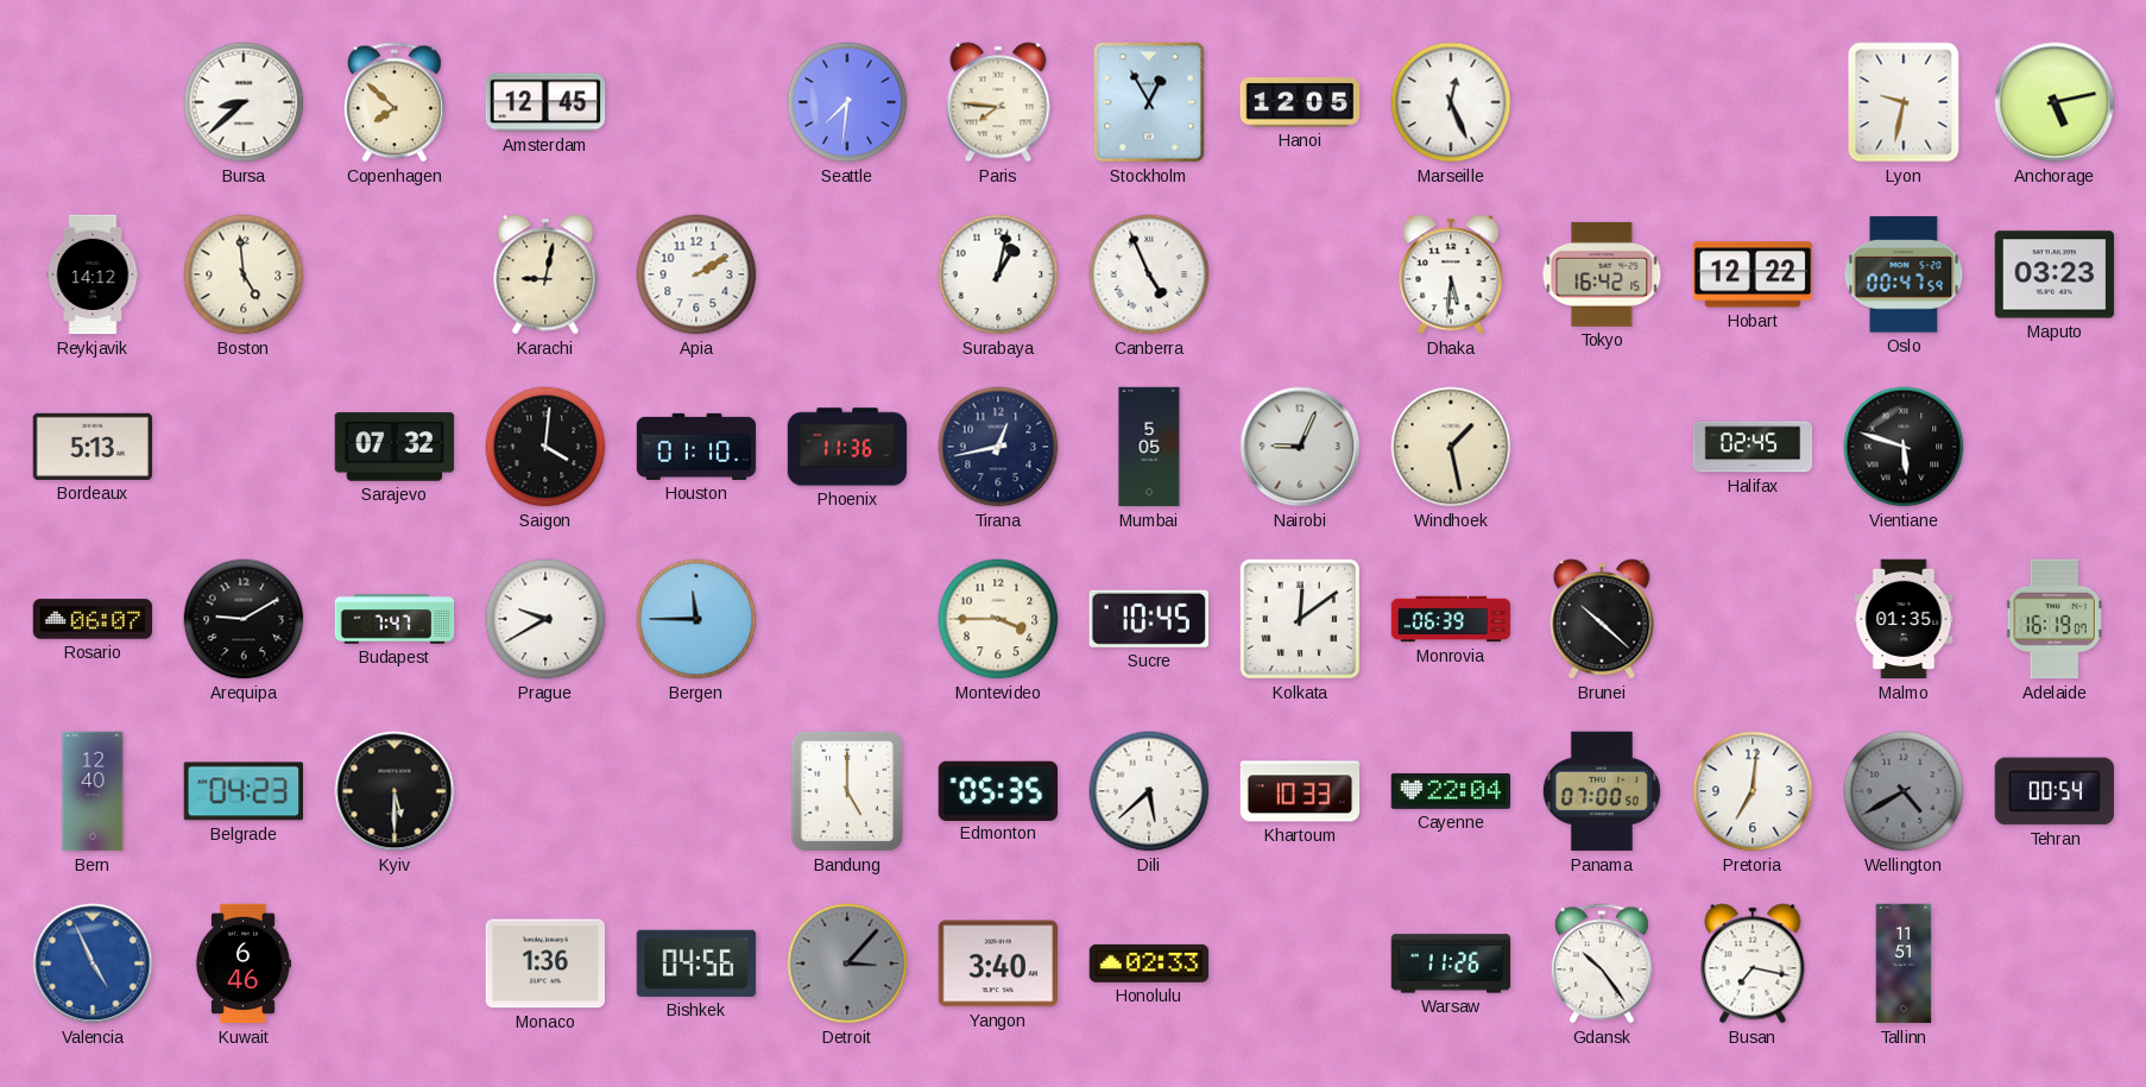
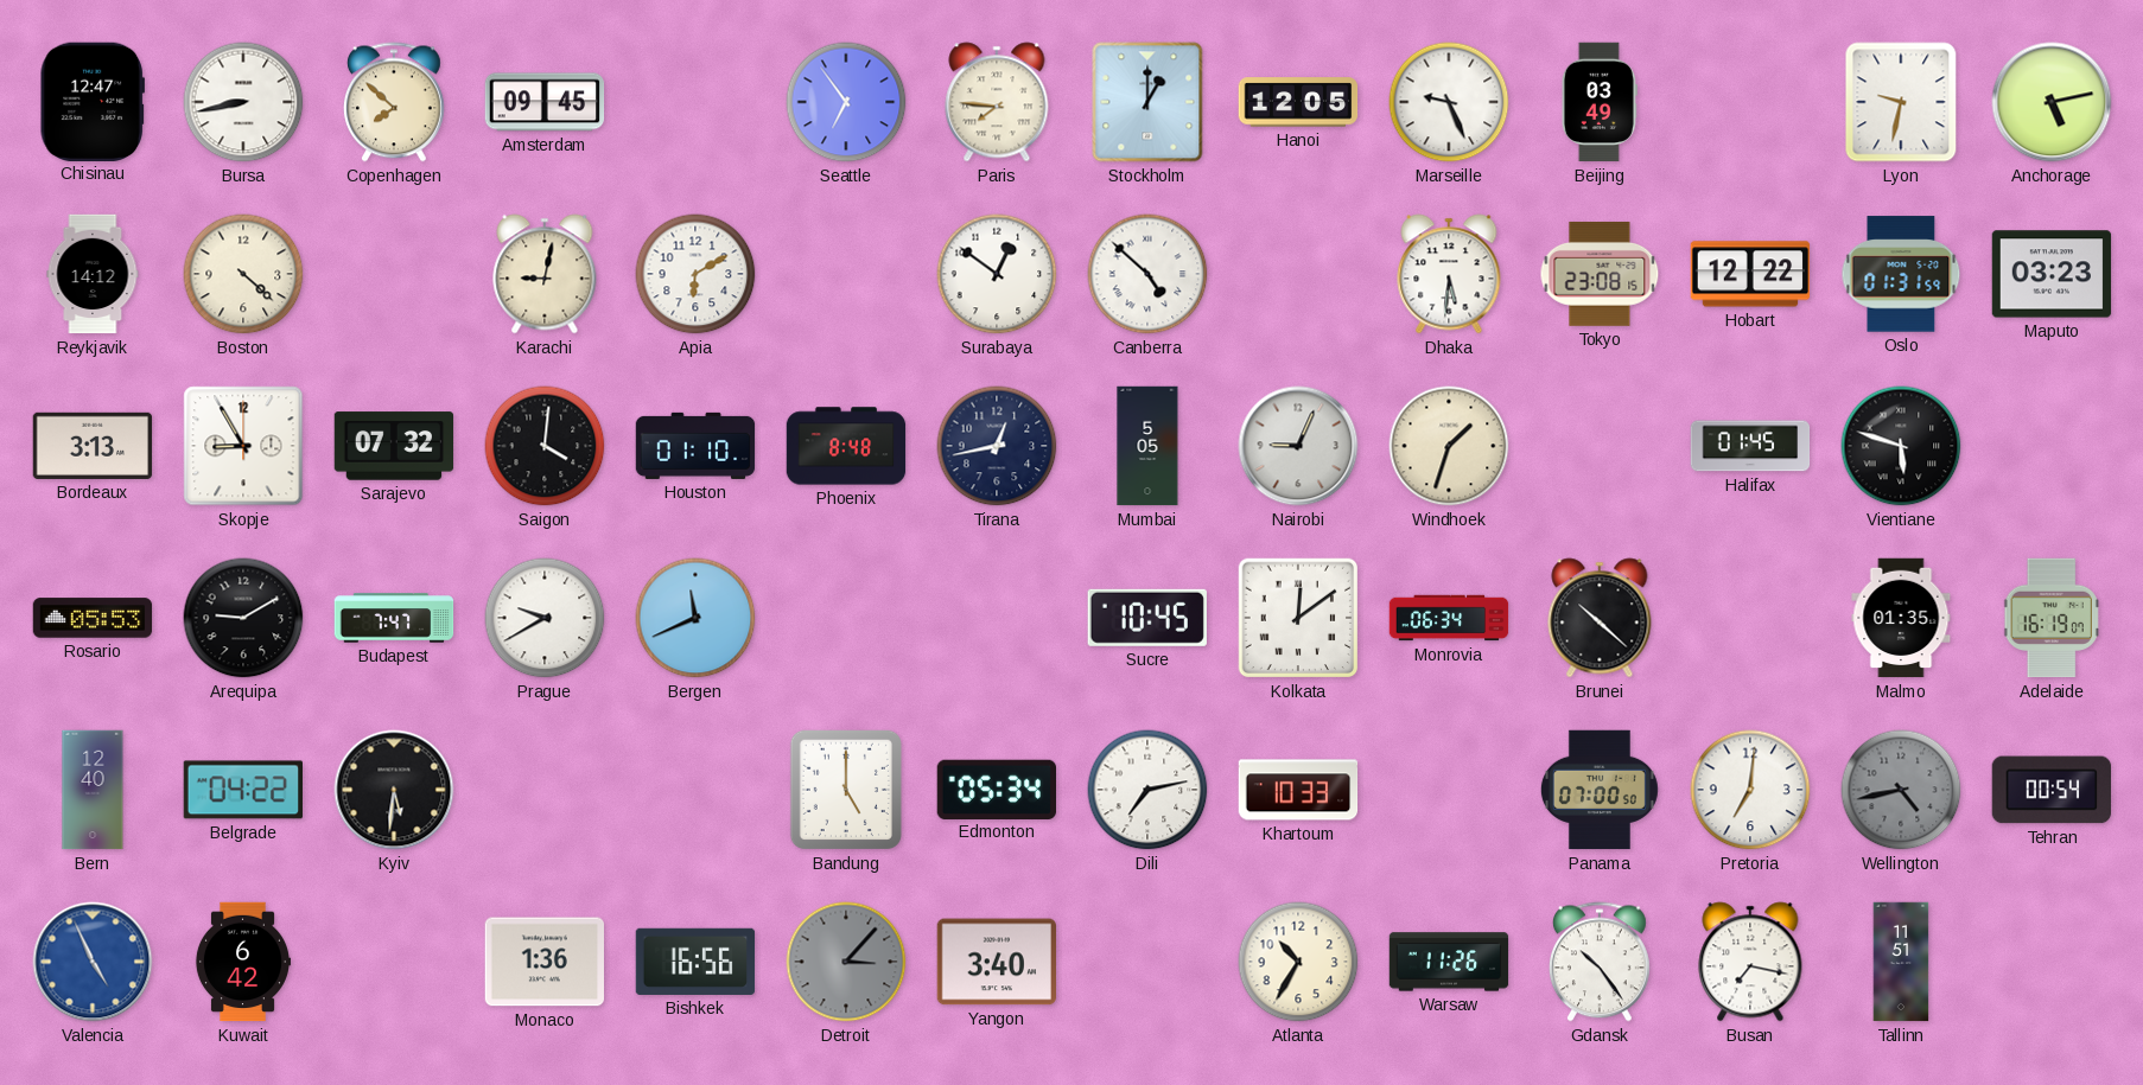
Chisinau: none -> 12:47 (91, 101)
Bursa: 8:38 -> 8:43 (243, 102)
Amsterdam: 12:45 -> 09:45 (545, 102)
Seattle: 7:31 -> 6:54 (846, 102)
Stockholm: 12:55 -> 1:00 (1147, 102)
Marseille: 12:26 -> 9:26 (1449, 102)
Beijing: none -> 03:49 (1600, 102)
Boston: 4:59 -> 4:22 (243, 274)
Apia: 2:10 -> 6:10 (695, 274)
Surabaya: 1:02 -> 12:51 (997, 274)
Canberra: 4:56 -> 4:52 (1147, 274)
Tokyo: 16:42 -> 23:08 (1600, 274)
Oslo: 00:47 -> 01:31 (1901, 274)
Bordeaux: 5:13 -> 3:13 (93, 446)
Skopje: none -> 8:55 (243, 446)
Phoenix: 11:36 -> 8:48 (846, 446)
Windhoek: 1:28 -> 1:33 (1449, 446)
Halifax: 02:45 -> 01:45 (1750, 446)
Rosario: 06:07 -> 05:53 (93, 618)
Bergen: 11:45 -> 11:41 (695, 618)
Montevideo: 3:45 -> none (998, 619)
Monrovia: 06:39 -> 06:34 (1449, 618)
Belgrade: 04:23 -> 04:22 (242, 790)
Kyiv: 5:30 -> 5:31 (394, 790)
Edmonton: 05:35 -> 05:34 (996, 789)
Dili: 5:38 -> 7:13 (1147, 790)
Cayenne: 22:04 -> none (1451, 791)
Wellington: 4:40 -> 4:43 (1901, 790)
Kuwait: 6:46 -> 6:42 (242, 962)
Bishkek: 04:56 -> 16:56 (695, 962)
Honolulu: 02:33 -> none (1149, 963)
Atlanta: none -> 10:35 (1298, 962)
